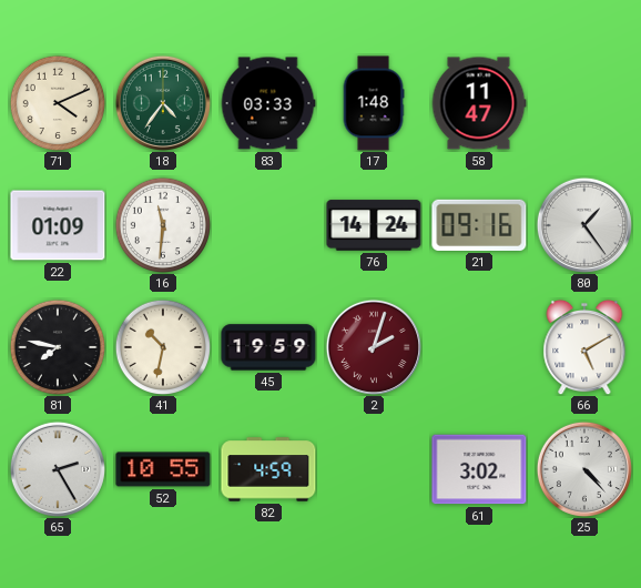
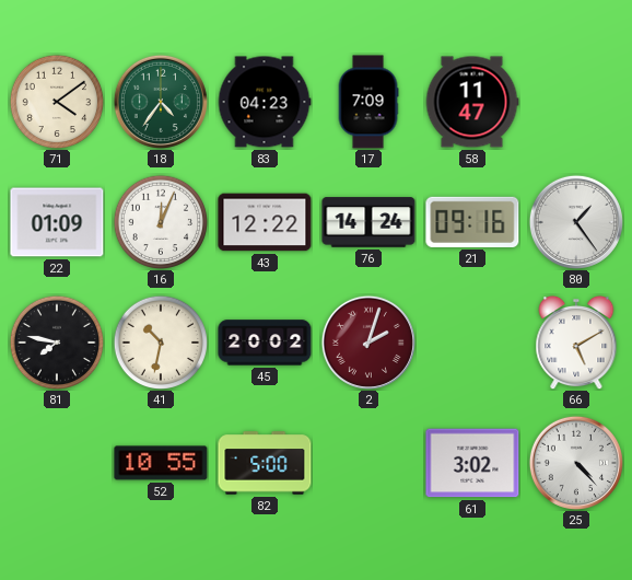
71: 4:11 -> 4:09 (56, 101)
83: 03:33 -> 04:23 (265, 102)
17: 1:48 -> 7:09 (368, 102)
16: 11:31 -> 12:04 (160, 221)
43: none -> 12:22 (265, 222)
45: 19:59 -> 20:02 (265, 343)
65: 2:25 -> none (58, 469)
82: 4:59 -> 5:00 (265, 463)
